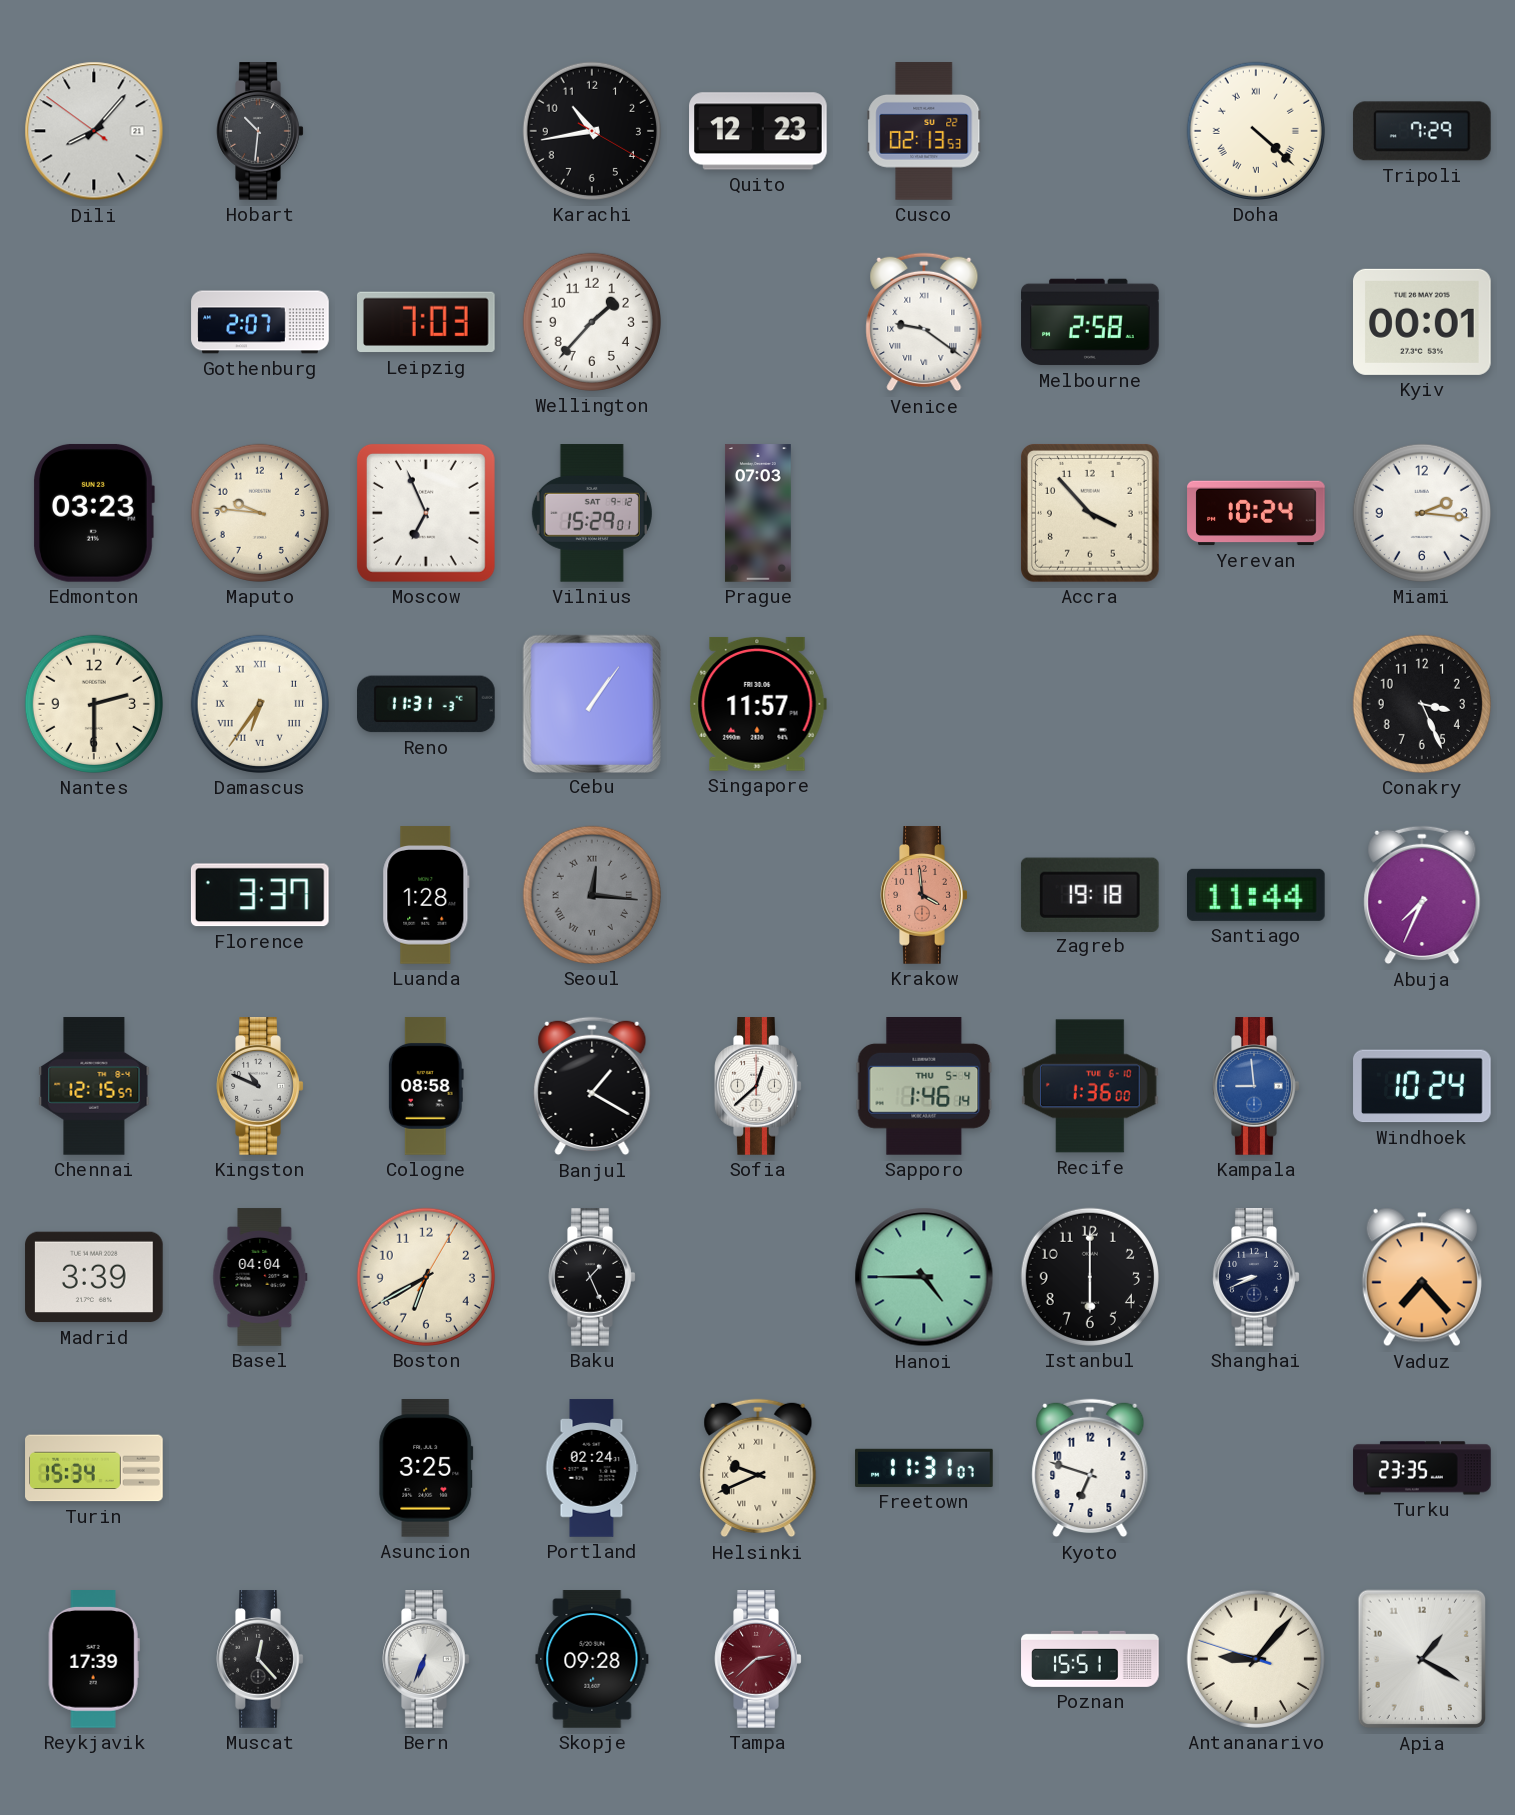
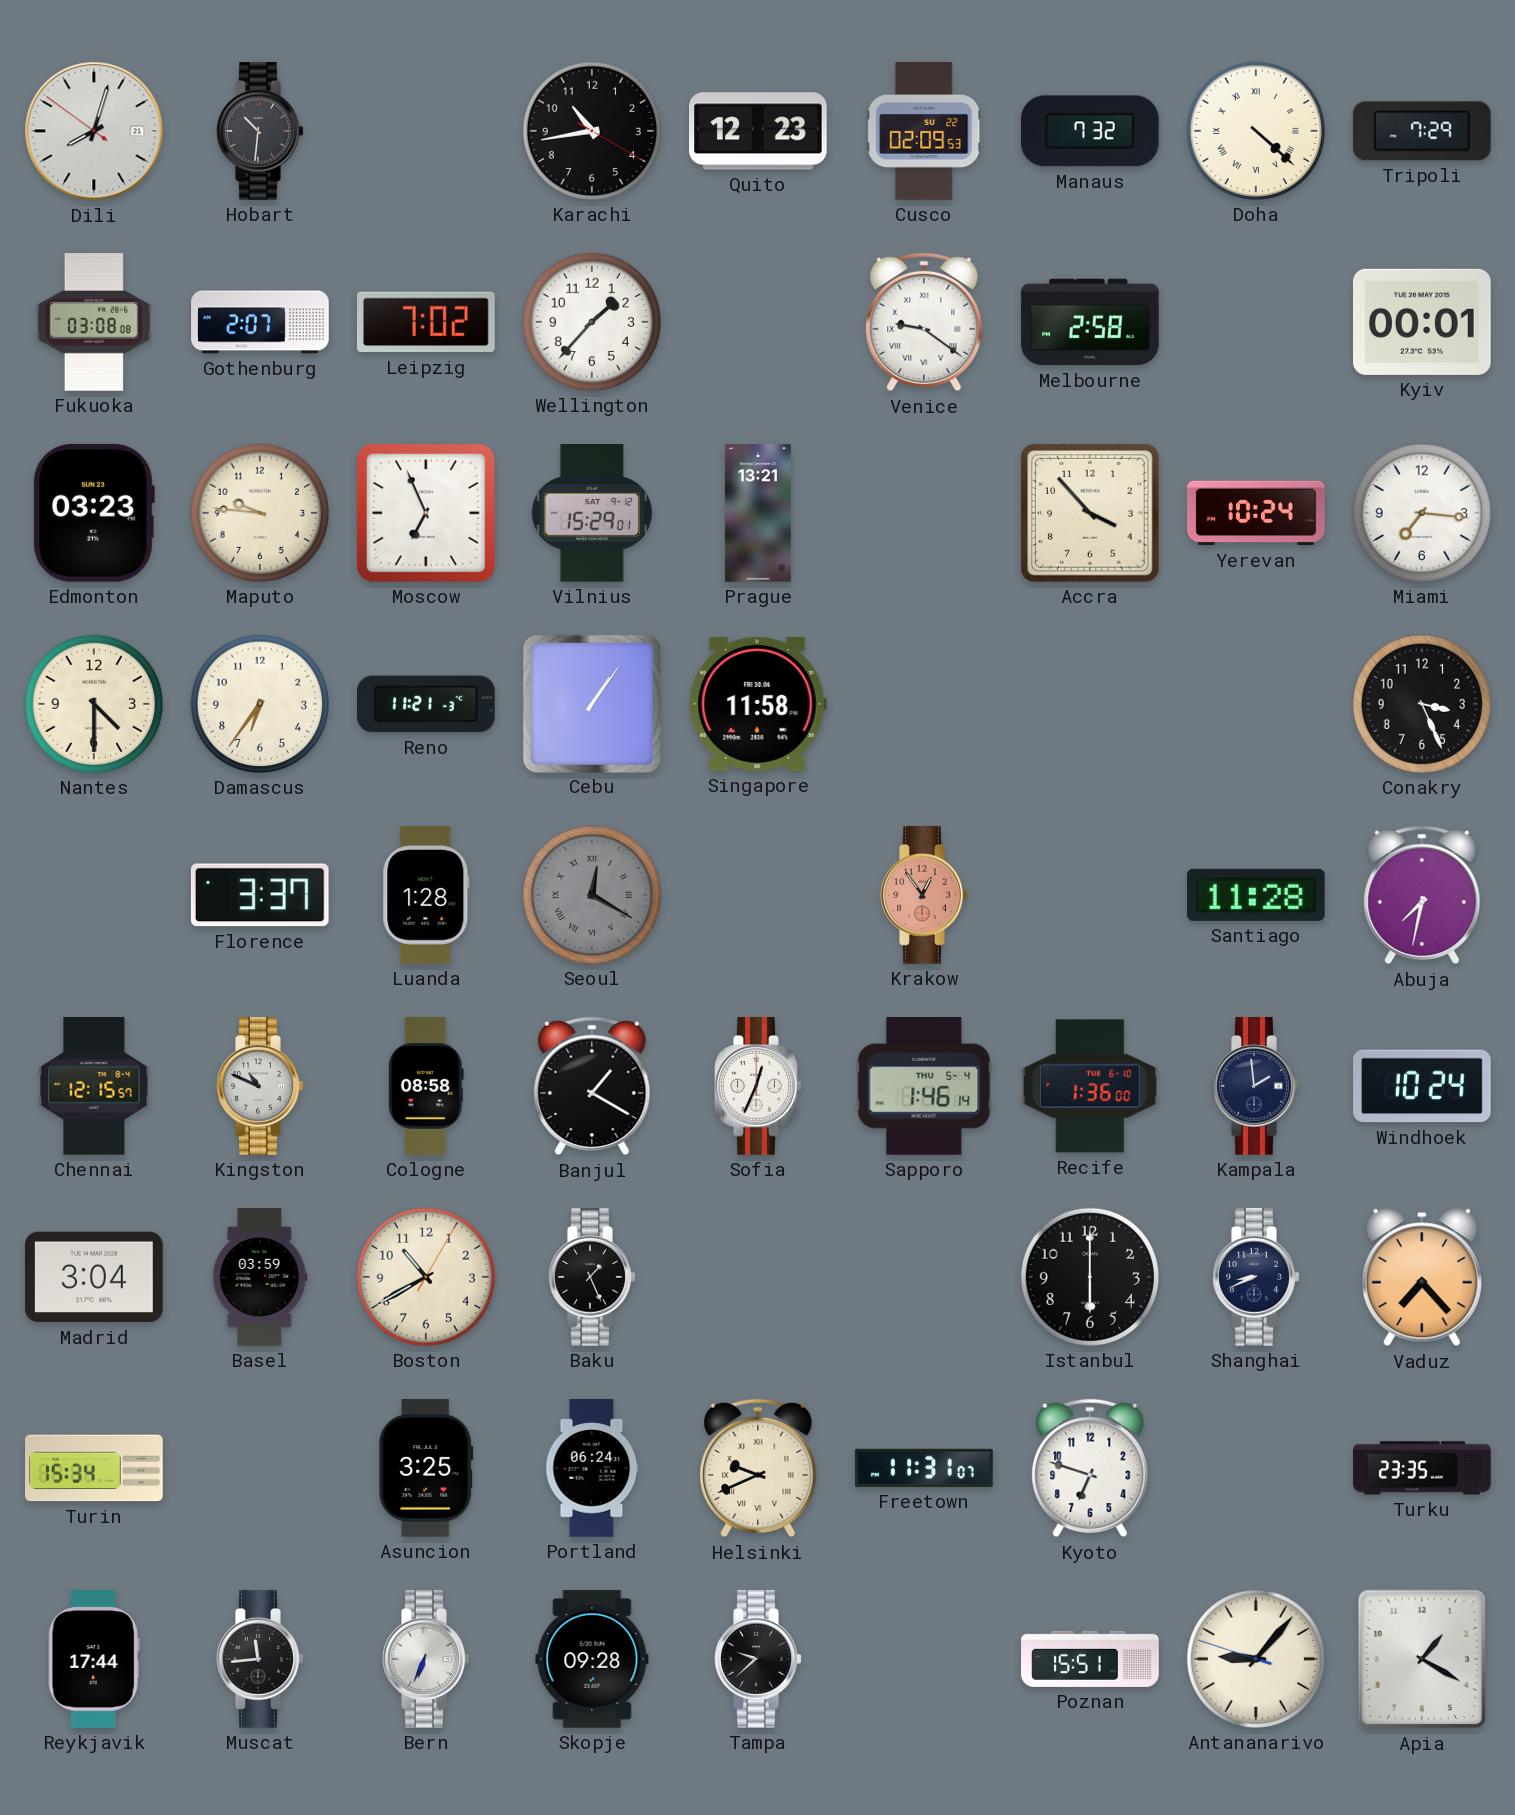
Dili: 8:06 -> 8:02 (94, 131)
Cusco: 02:13 -> 02:09 (924, 131)
Manaus: none -> 7:32 (1090, 131)
Fukuoka: none -> 03:08 (94, 322)
Leipzig: 7:03 -> 7:02 (427, 322)
Prague: 07:03 -> 13:21 (758, 513)
Miami: 2:16 -> 7:16 (1422, 513)
Nantes: 2:30 -> 4:30 (94, 704)
Damascus numerals: Roman -> Arabic (260, 704)
Reno: 11:31 -> 11:21 (427, 704)
Singapore: 11:57 -> 11:58 (758, 704)
Seoul: 12:16 -> 12:20 (592, 895)
Krakow: 3:59 -> 12:54 (924, 895)
Zagreb: 19:18 -> none (1090, 894)
Santiago: 11:44 -> 11:28 (1257, 895)
Abuja: 7:34 -> 7:32 (1422, 895)
Sofia: 12:38 -> 12:34 (758, 1086)
Kampala: 8:59 -> 1:59 (1256, 1086)
Kampala dial: blue -> navy (1256, 1086)
Madrid: 3:39 -> 3:04 (94, 1277)
Basel: 04:04 -> 03:59 (260, 1277)
Boston: 6:40 -> 10:40 (426, 1277)
Hanoi: 4:45 -> none (924, 1277)
Portland: 02:24 -> 06:24 (592, 1468)
Reykjavik: 17:39 -> 17:44 (94, 1660)
Muscat: 12:23 -> 11:44 (260, 1659)
Tampa: 2:38 -> 9:38 (758, 1659)
Tampa dial: burgundy -> black (758, 1659)
